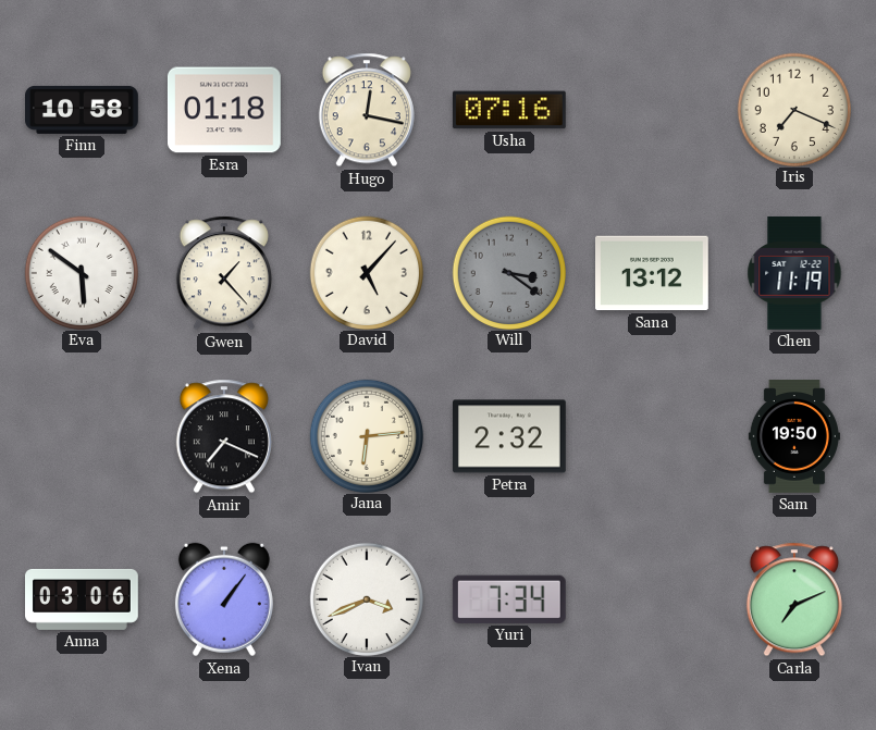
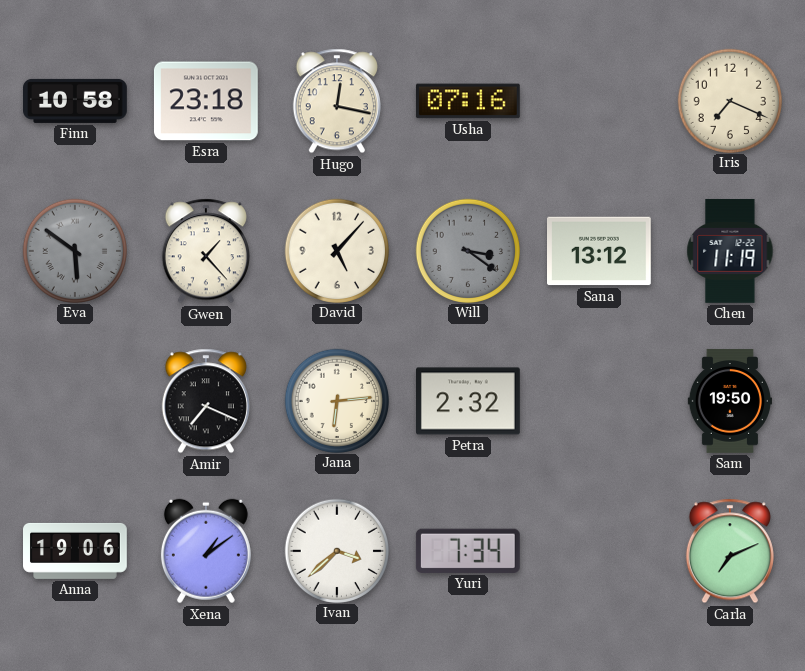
Esra: 01:18 -> 23:18 (206, 101)
Eva dial: white -> grey (74, 250)
Anna: 03:06 -> 19:06 (76, 551)
Xena: 1:06 -> 1:09 (206, 551)
Ivan: 3:41 -> 3:38 (336, 550)
